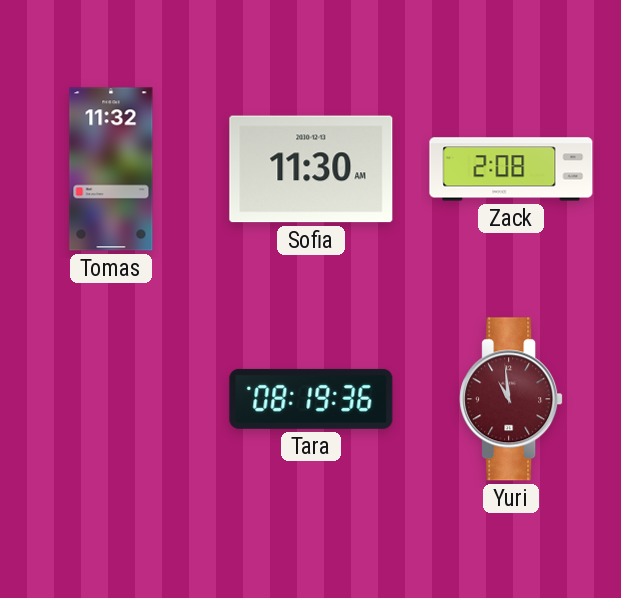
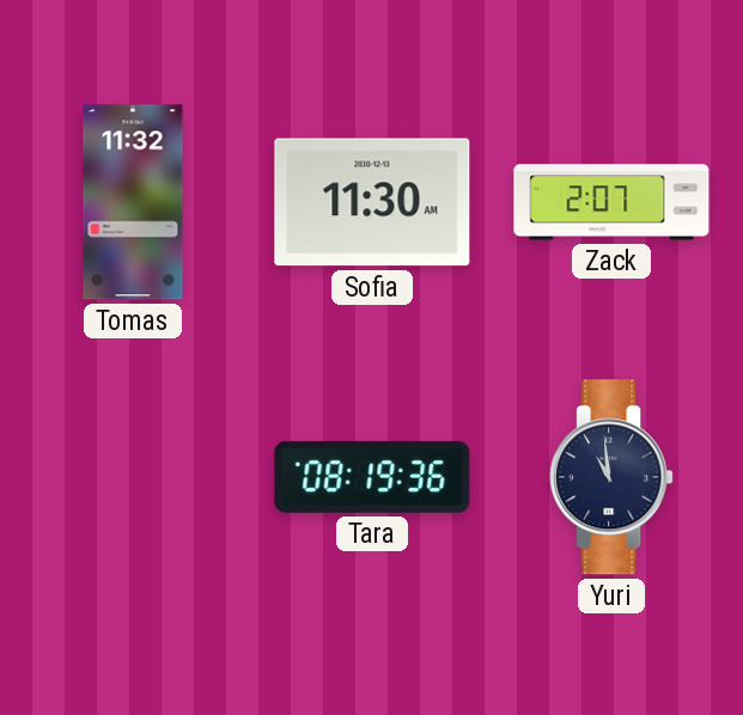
Zack: 2:08 -> 2:07 (611, 202)
Yuri dial: burgundy -> navy (611, 477)
